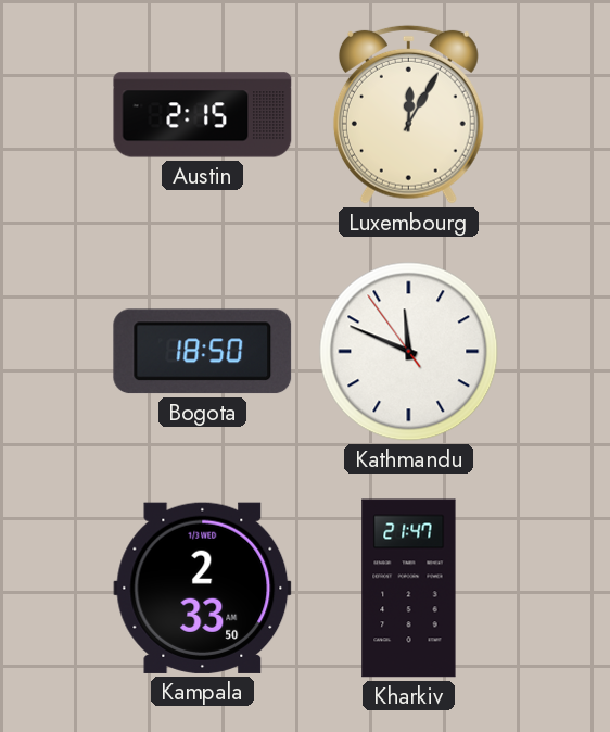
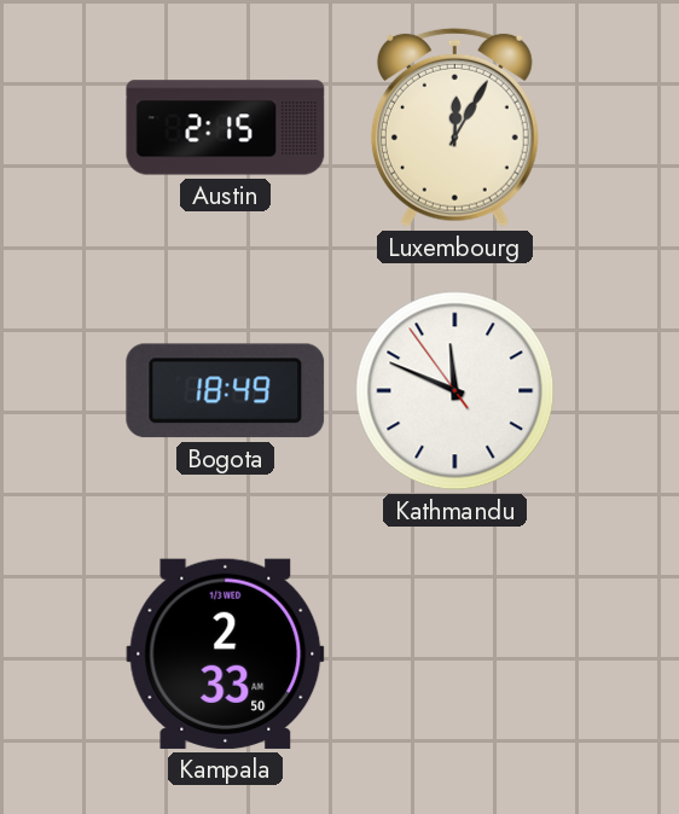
Bogota: 18:50 -> 18:49 (226, 391)
Kharkiv: 21:47 -> none (409, 589)
